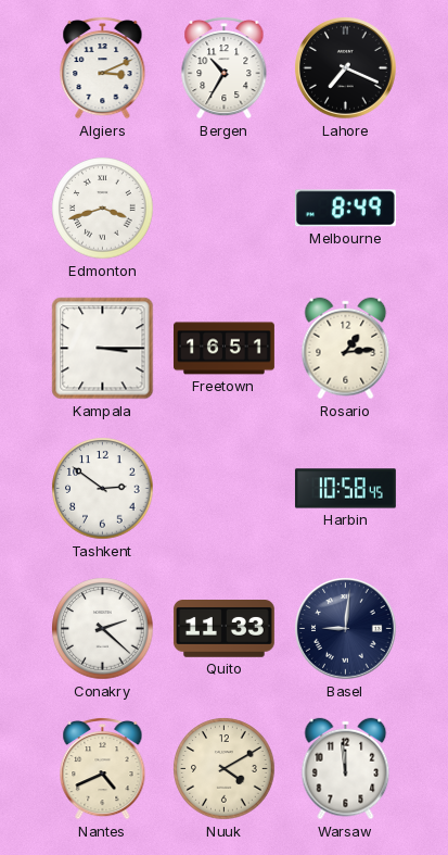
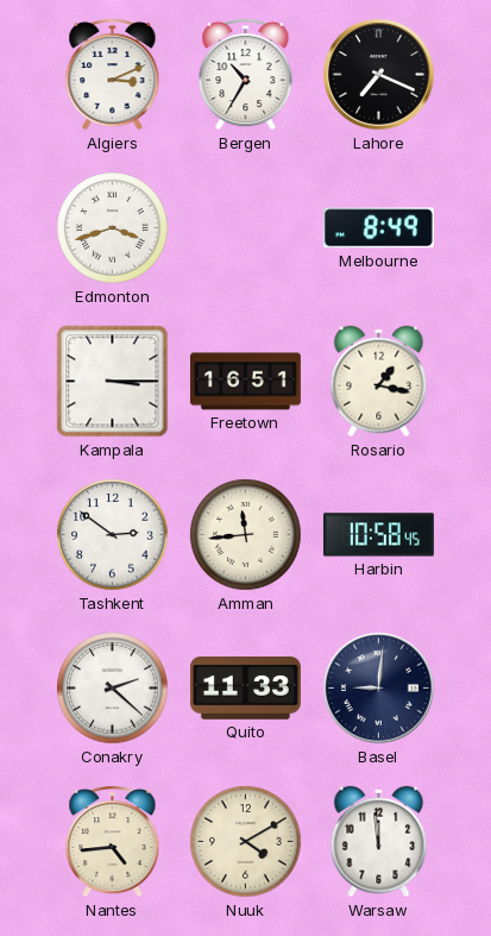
Rosario: 1:14 -> 1:17 (379, 382)
Amman: none -> 11:44 (246, 535)
Nantes: 4:41 -> 4:44 (113, 841)
